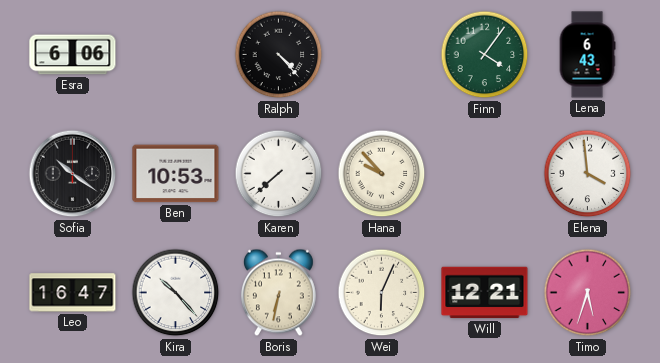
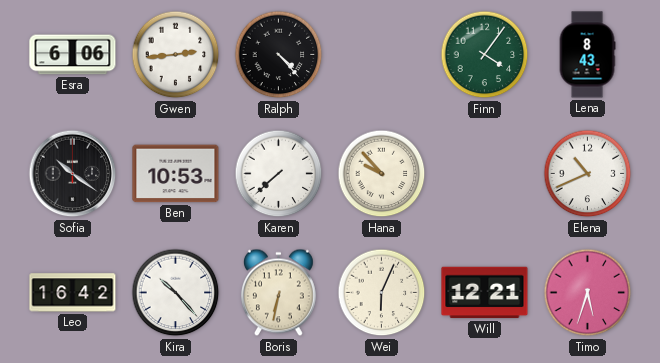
Gwen: none -> 2:44 (176, 55)
Lena: 6:43 -> 8:43 (587, 55)
Elena: 3:59 -> 10:41 (588, 174)
Leo: 16:47 -> 16:42 (73, 293)
